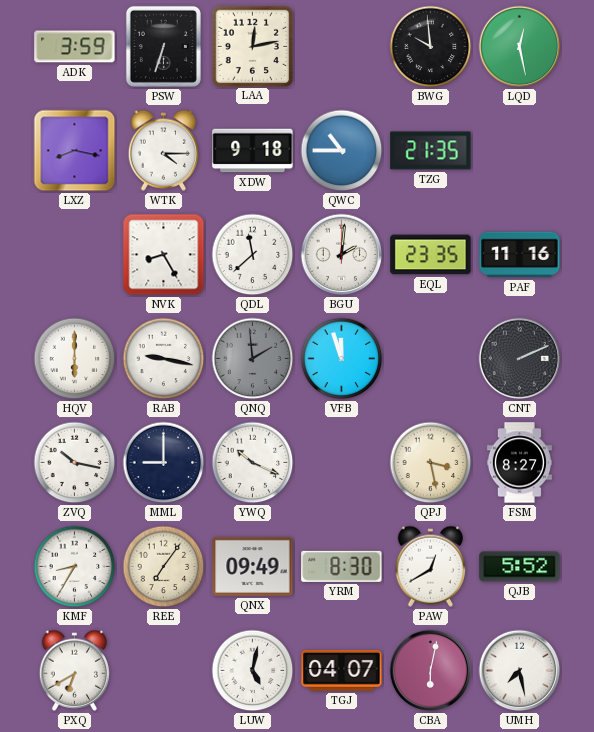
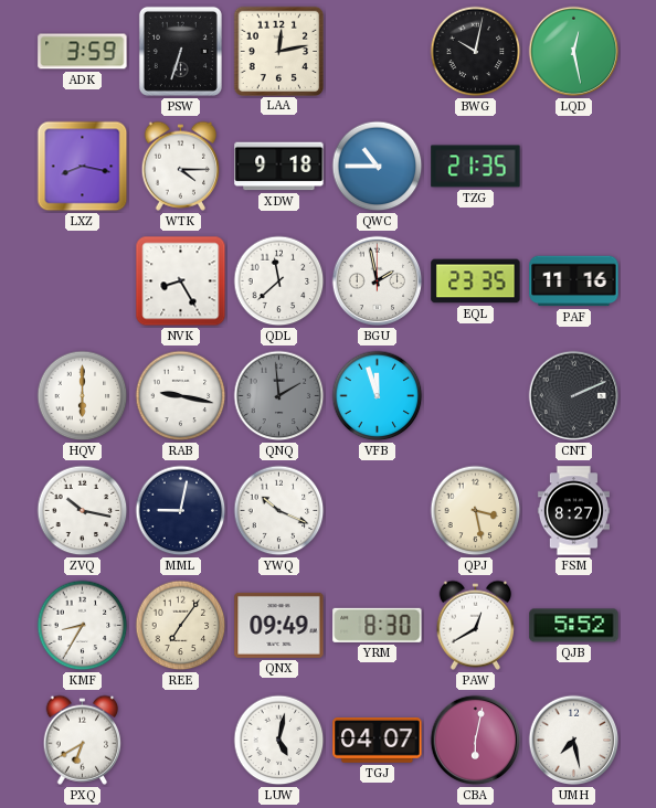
BWG: 9:59 -> 10:02 (476, 52)
BGU: 2:01 -> 1:58 (378, 281)
MML: 9:00 -> 9:02 (181, 511)
